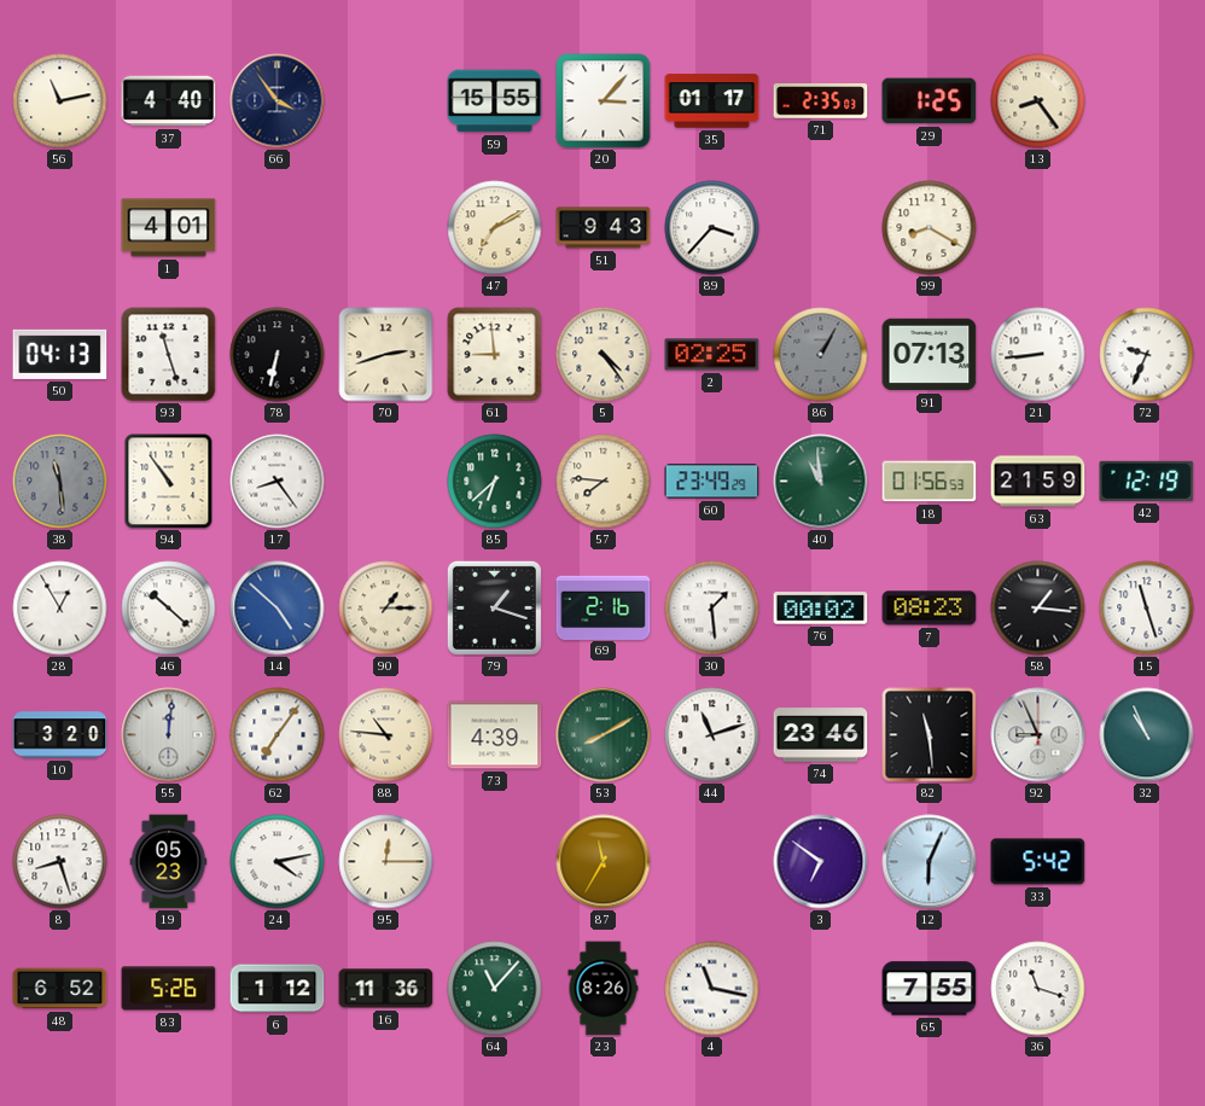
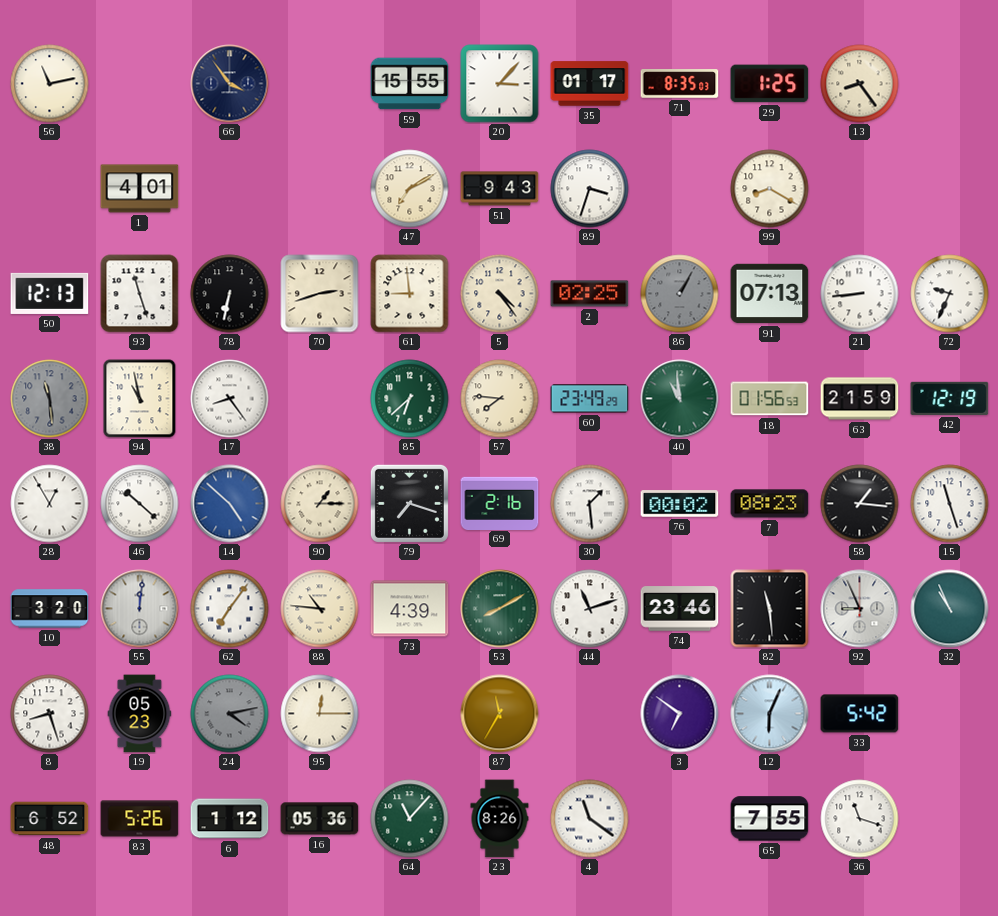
37: 4:40 -> none (169, 101)
71: 2:35 -> 8:35 (680, 84)
89: 3:37 -> 3:33 (590, 189)
50: 04:13 -> 12:13 (50, 293)
94: 10:54 -> 10:58 (140, 399)
79: 1:18 -> 7:18 (409, 503)
24 dial: white -> grey (230, 714)
16: 11:36 -> 05:36 (320, 819)
4: 11:17 -> 11:21 (590, 819)
